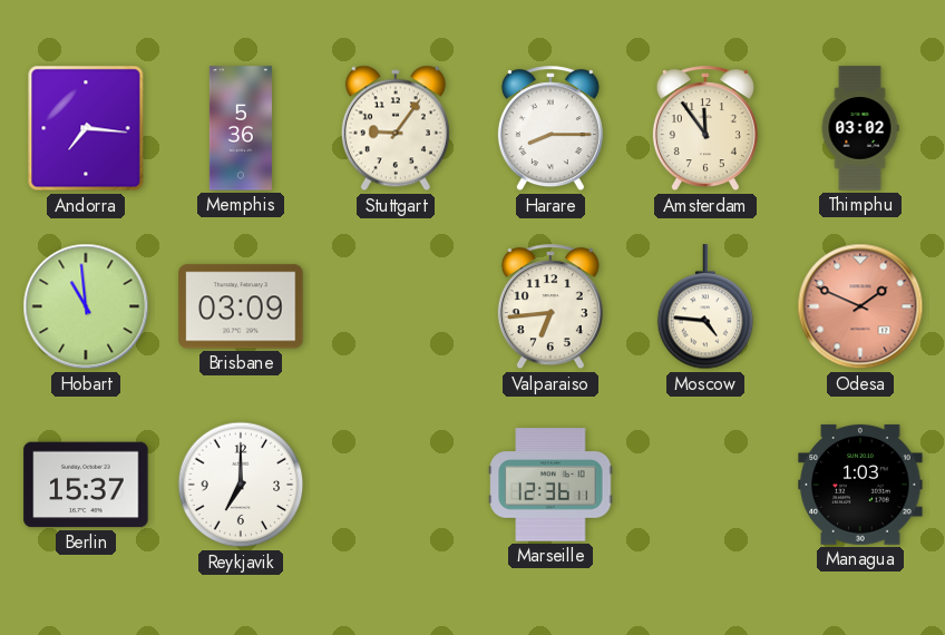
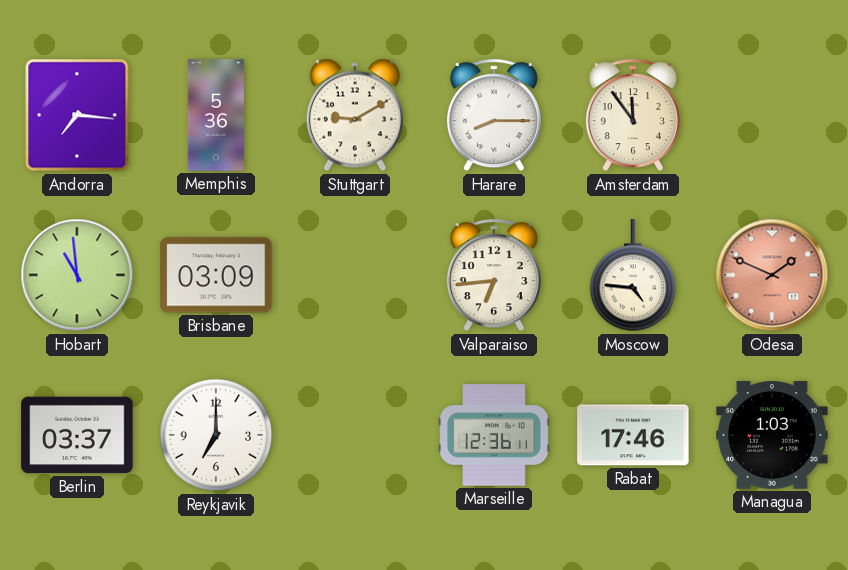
Stuttgart: 9:06 -> 9:10 (355, 115)
Thimphu: 03:02 -> none (860, 128)
Berlin: 15:37 -> 03:37 (77, 435)
Rabat: none -> 17:46 (633, 435)
